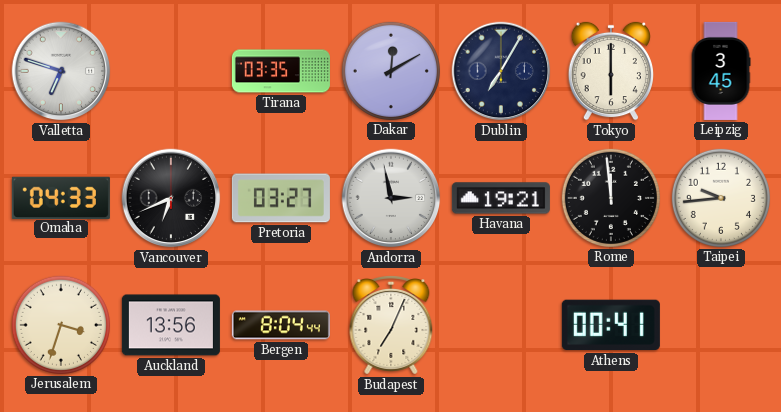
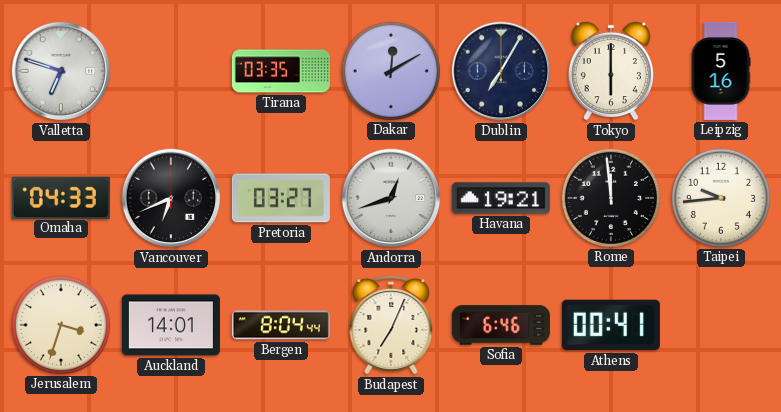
Leipzig: 3:45 -> 5:16 (721, 71)
Andorra: 2:58 -> 12:42 (391, 198)
Auckland: 13:56 -> 14:01 (171, 325)
Sofia: none -> 6:46 (501, 325)
